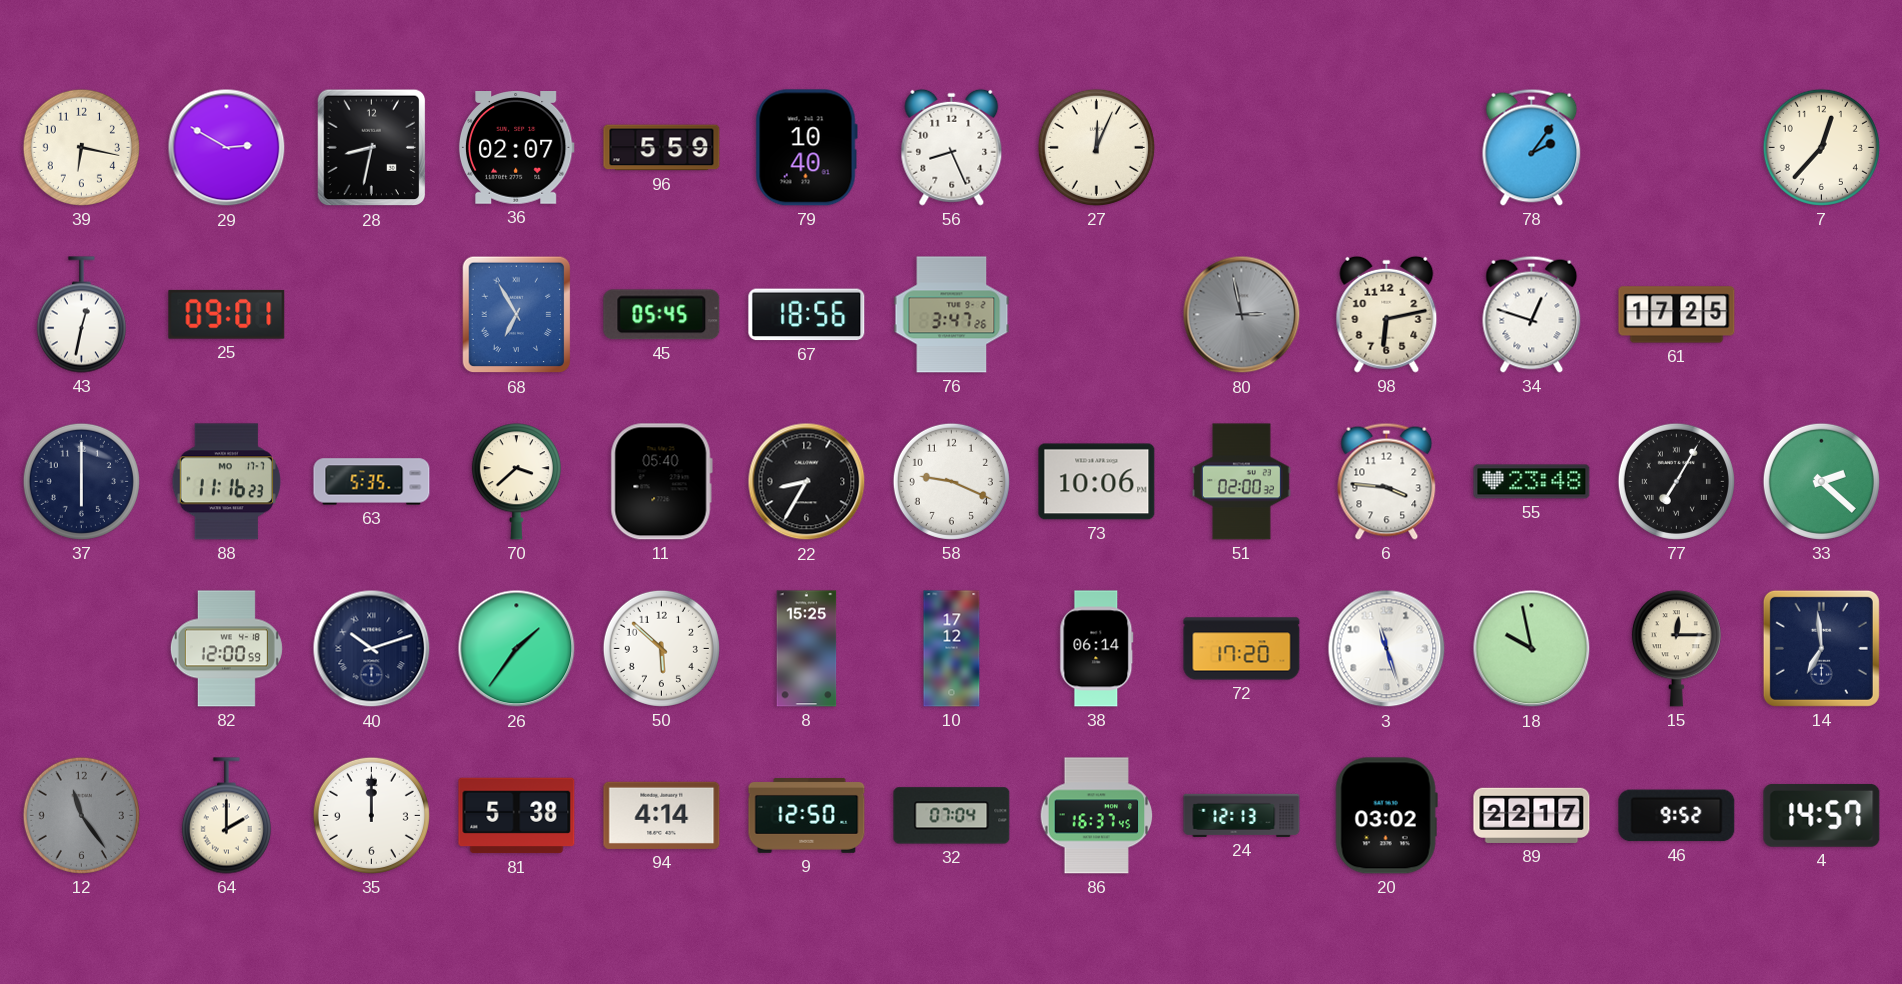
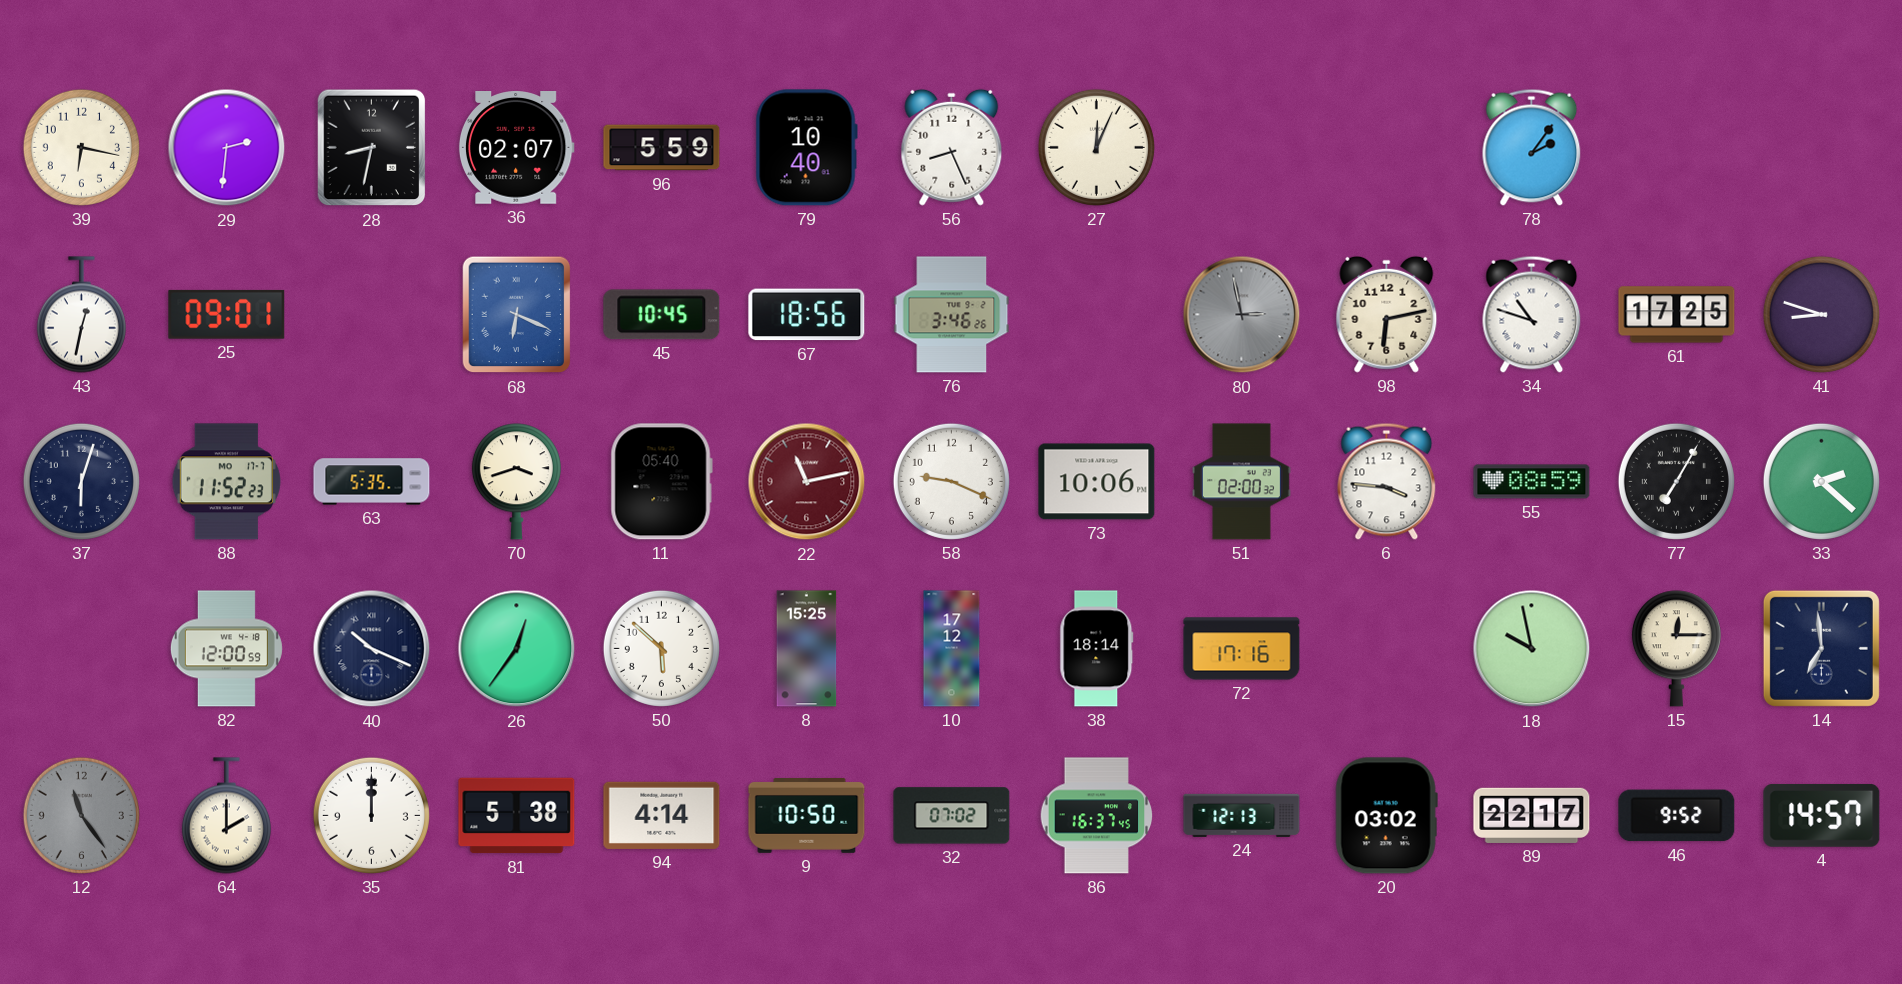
29: 2:50 -> 2:31 (227, 148)
7: 12:37 -> none (1821, 147)
68: 6:55 -> 6:19 (517, 315)
45: 05:45 -> 10:45 (662, 315)
76: 3:47 -> 3:46 (952, 315)
34: 12:48 -> 10:48 (1532, 314)
41: none -> 8:48 (1821, 314)
37: 6:00 -> 6:03 (81, 481)
88: 11:16 -> 11:52 (226, 482)
70: 3:38 -> 3:42 (516, 482)
22: 8:35 -> 11:13 (807, 482)
22 dial: black -> burgundy (807, 482)
55: 23:48 -> 08:59 (1532, 482)
40: 10:12 -> 10:19 (372, 649)
26: 1:36 -> 12:36 (517, 649)
38: 06:14 -> 18:14 (1097, 649)
72: 17:20 -> 17:16 (1242, 649)
3: 11:27 -> none (1387, 649)
9: 12:50 -> 10:50 (807, 816)
32: 07:04 -> 07:02 (952, 816)
